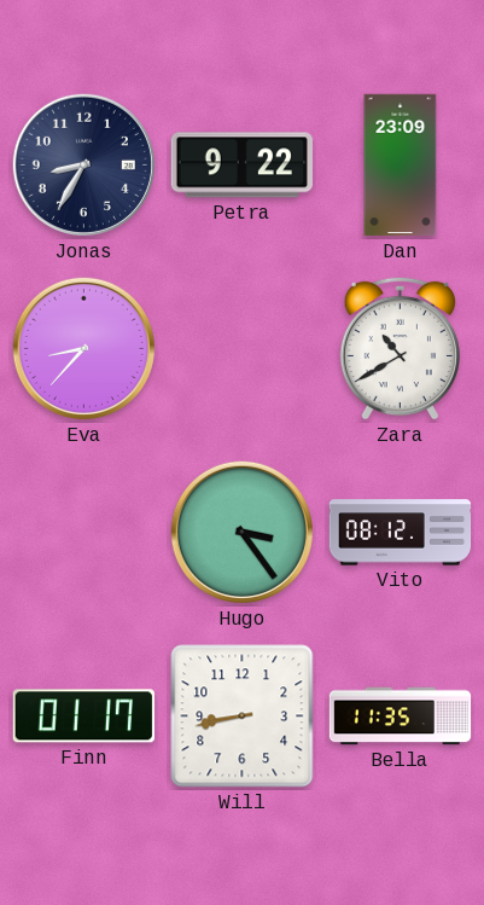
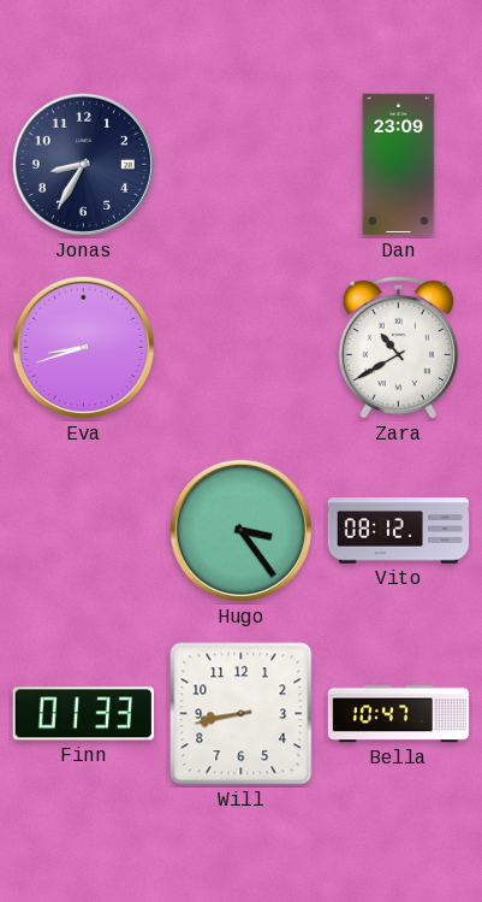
Petra: 9:22 -> none (241, 166)
Eva: 8:37 -> 8:42 (83, 347)
Finn: 01:17 -> 01:33 (83, 714)
Bella: 11:35 -> 10:47 (399, 714)
